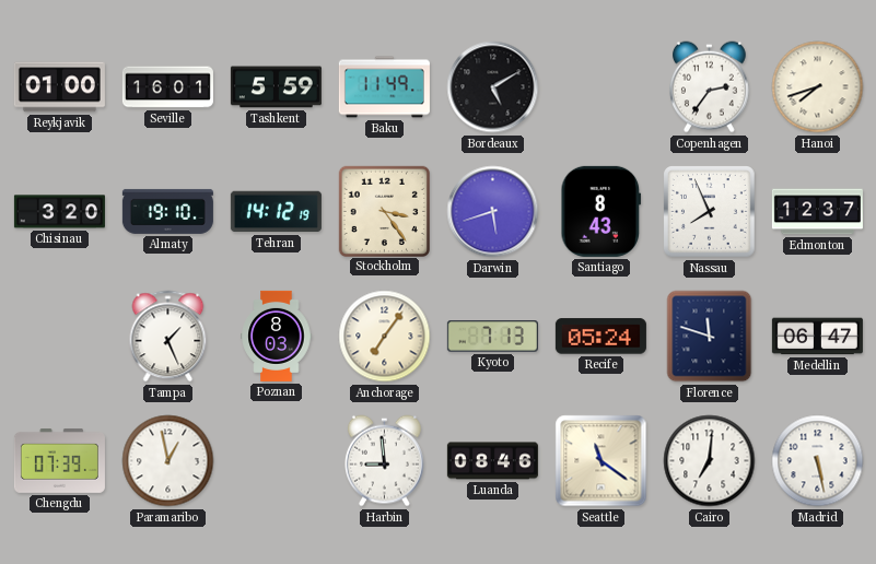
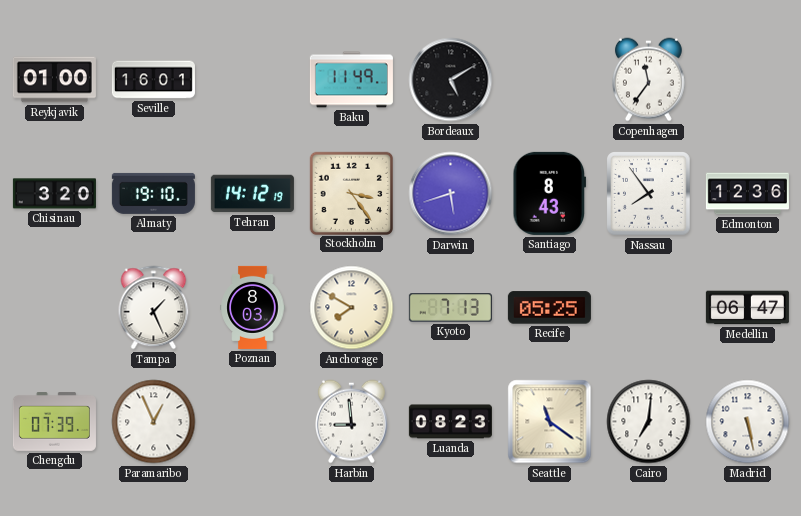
Tashkent: 5:59 -> none (276, 87)
Copenhagen: 2:36 -> 11:36 (649, 80)
Hanoi: 7:42 -> none (818, 87)
Nassau: 7:56 -> 7:54 (649, 194)
Edmonton: 12:37 -> 12:36 (747, 194)
Anchorage: 7:06 -> 7:50 (352, 308)
Recife: 05:24 -> 05:25 (549, 308)
Florence: 11:48 -> none (710, 337)
Paramaribo: 12:58 -> 12:56 (154, 422)
Luanda: 08:46 -> 08:23 (450, 422)
